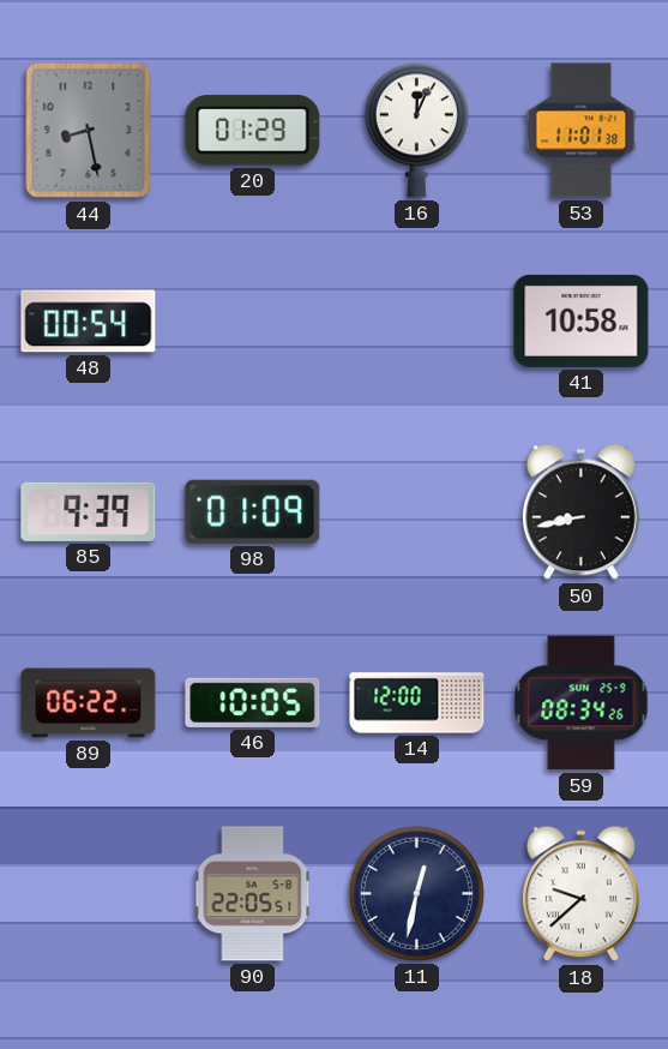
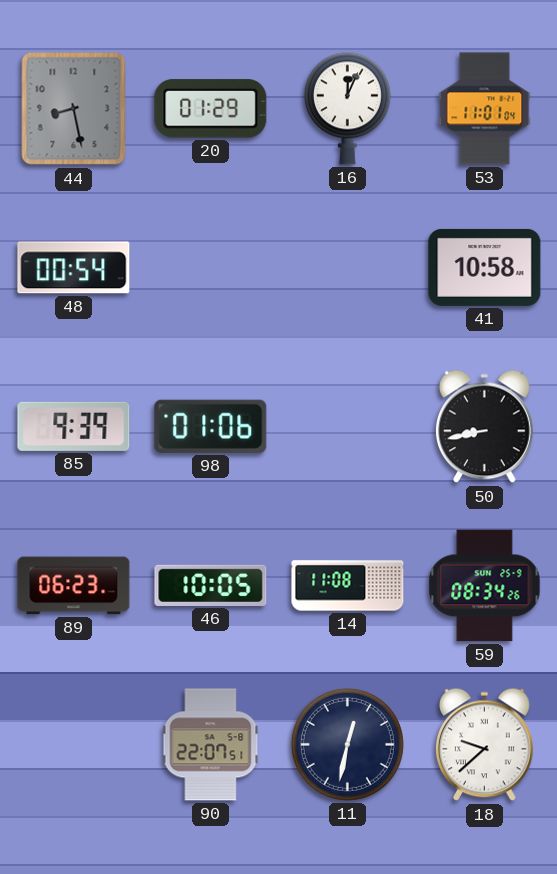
53: 11:01:38 -> 11:01:04 (485, 109)
98: 01:09 -> 01:06 (211, 426)
89: 06:22 -> 06:23 (74, 586)
14: 12:00 -> 11:08 (348, 586)
90: 22:05 -> 22:07 (211, 745)
